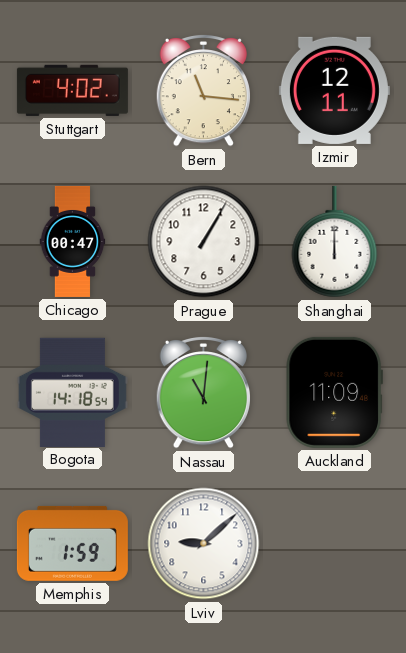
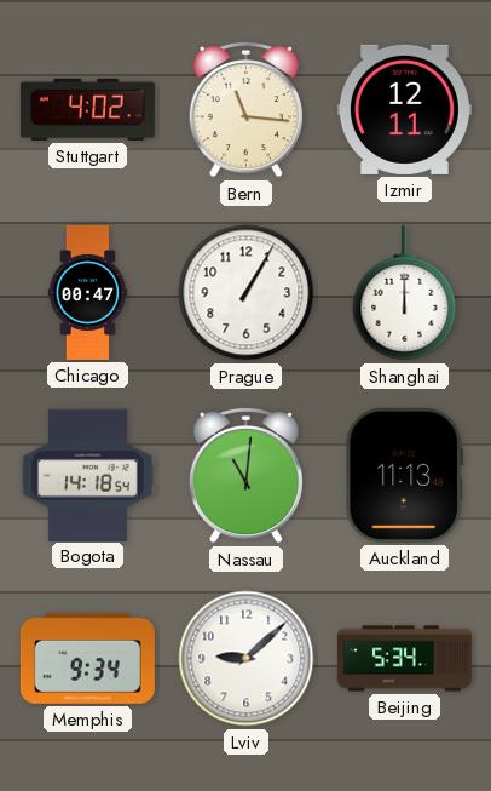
Auckland: 11:09 -> 11:13 (404, 475)
Memphis: 1:59 -> 9:34 (87, 658)
Beijing: none -> 5:34 (404, 659)
